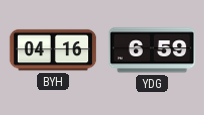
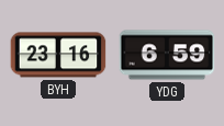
BYH: 04:16 -> 23:16 (58, 55)
